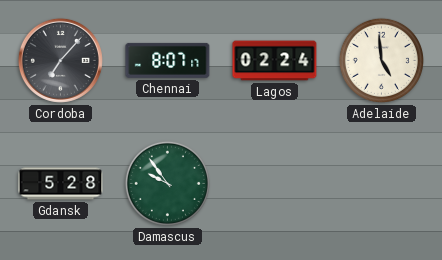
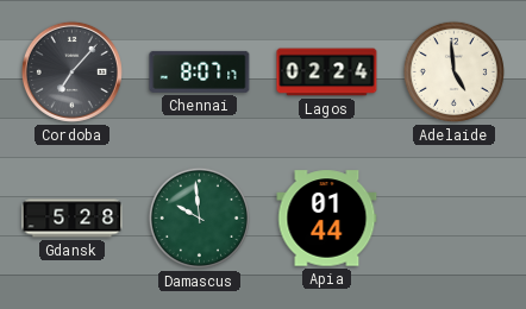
Damascus: 9:54 -> 9:59 (199, 217)
Apia: none -> 01:44 (327, 219)
